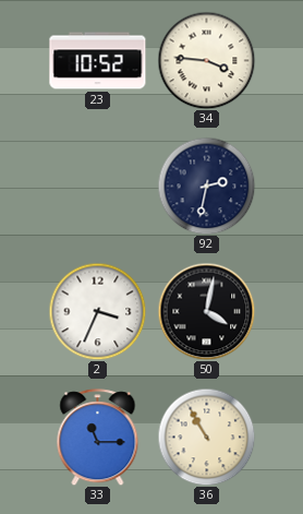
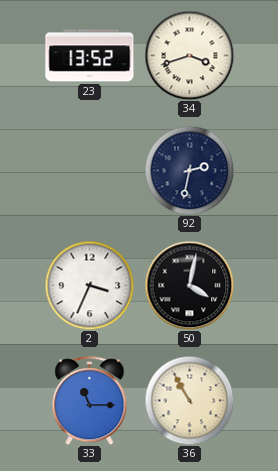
23: 10:52 -> 13:52 (90, 56)
34: 3:46 -> 3:42 (189, 55)
